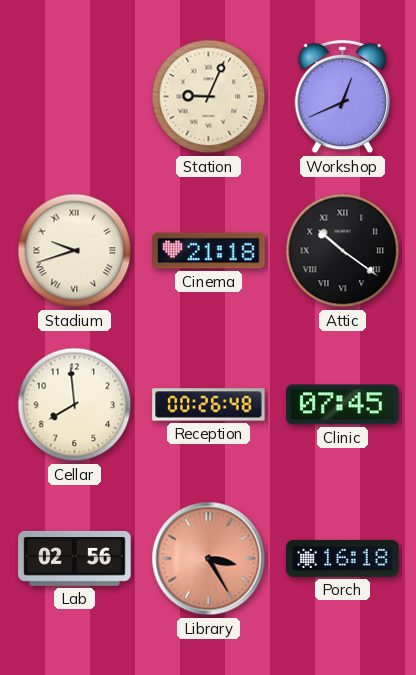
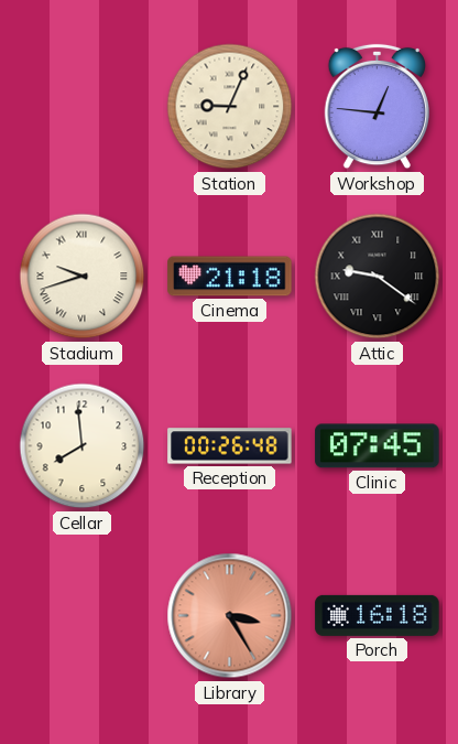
Workshop: 12:41 -> 12:46 (377, 107)
Attic: 10:21 -> 9:21 (378, 277)
Lab: 02:56 -> none (75, 559)
